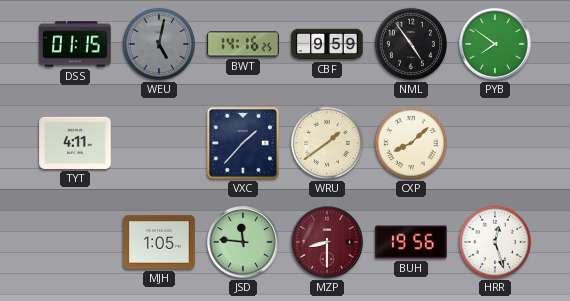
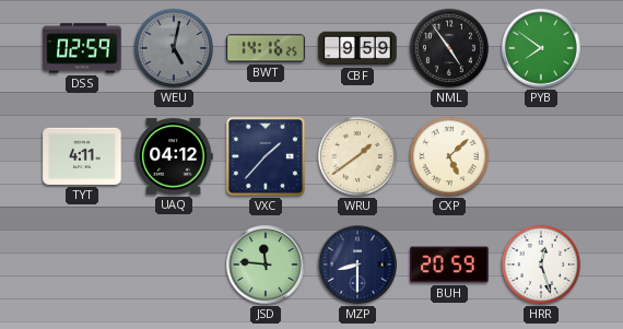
DSS: 01:15 -> 02:59 (82, 48)
UAQ: none -> 04:12 (174, 156)
CXP: 8:08 -> 5:08 (449, 156)
MJH: 1:05 -> none (159, 242)
MZP dial: burgundy -> navy (357, 265)
BUH: 19:56 -> 20:59 (449, 265)
